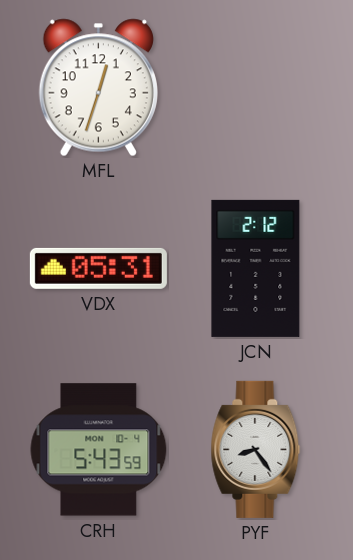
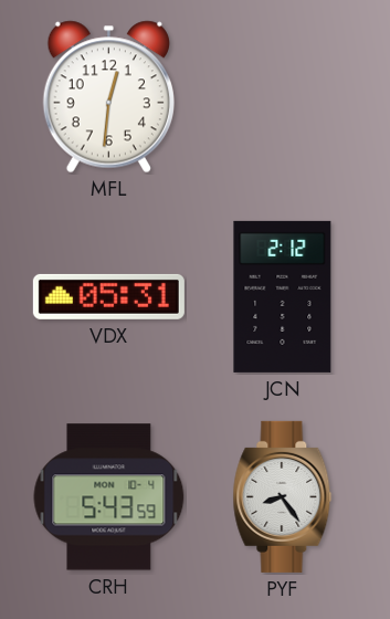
MFL: 12:33 -> 12:31 (108, 97)
